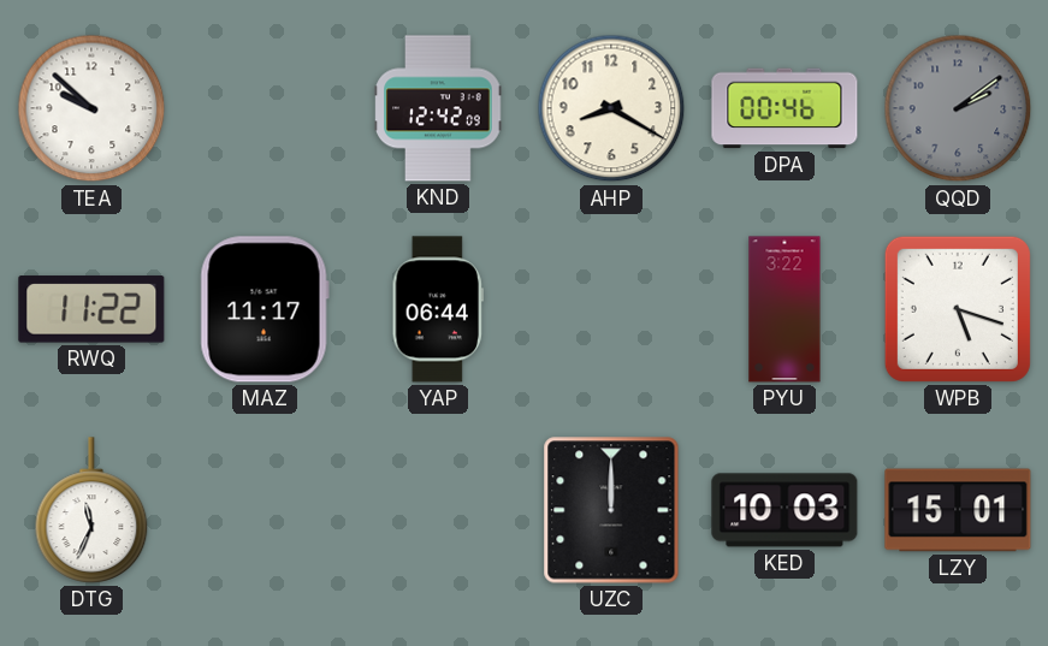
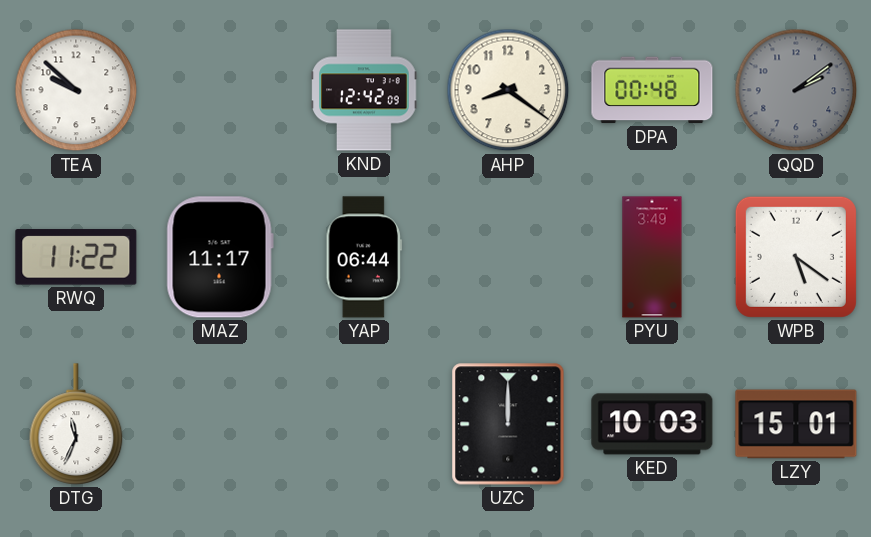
AHP: 8:20 -> 8:21 (508, 90)
DPA: 00:46 -> 00:48 (652, 90)
PYU: 3:22 -> 3:49 (652, 257)
WPB: 5:18 -> 5:21 (796, 257)
